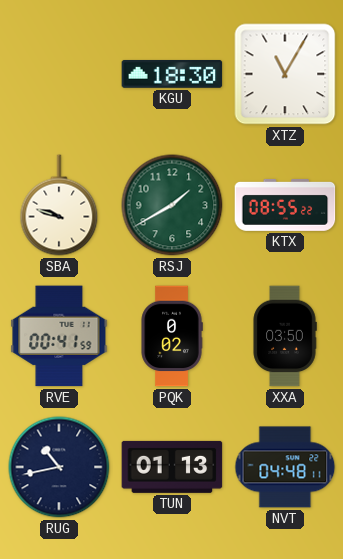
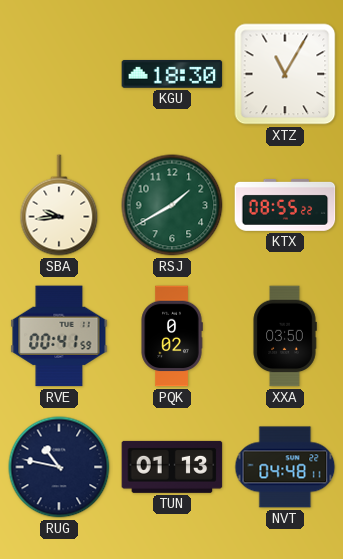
SBA: 9:48 -> 9:44 (59, 205)
RUG: 10:43 -> 10:47 (59, 467)
